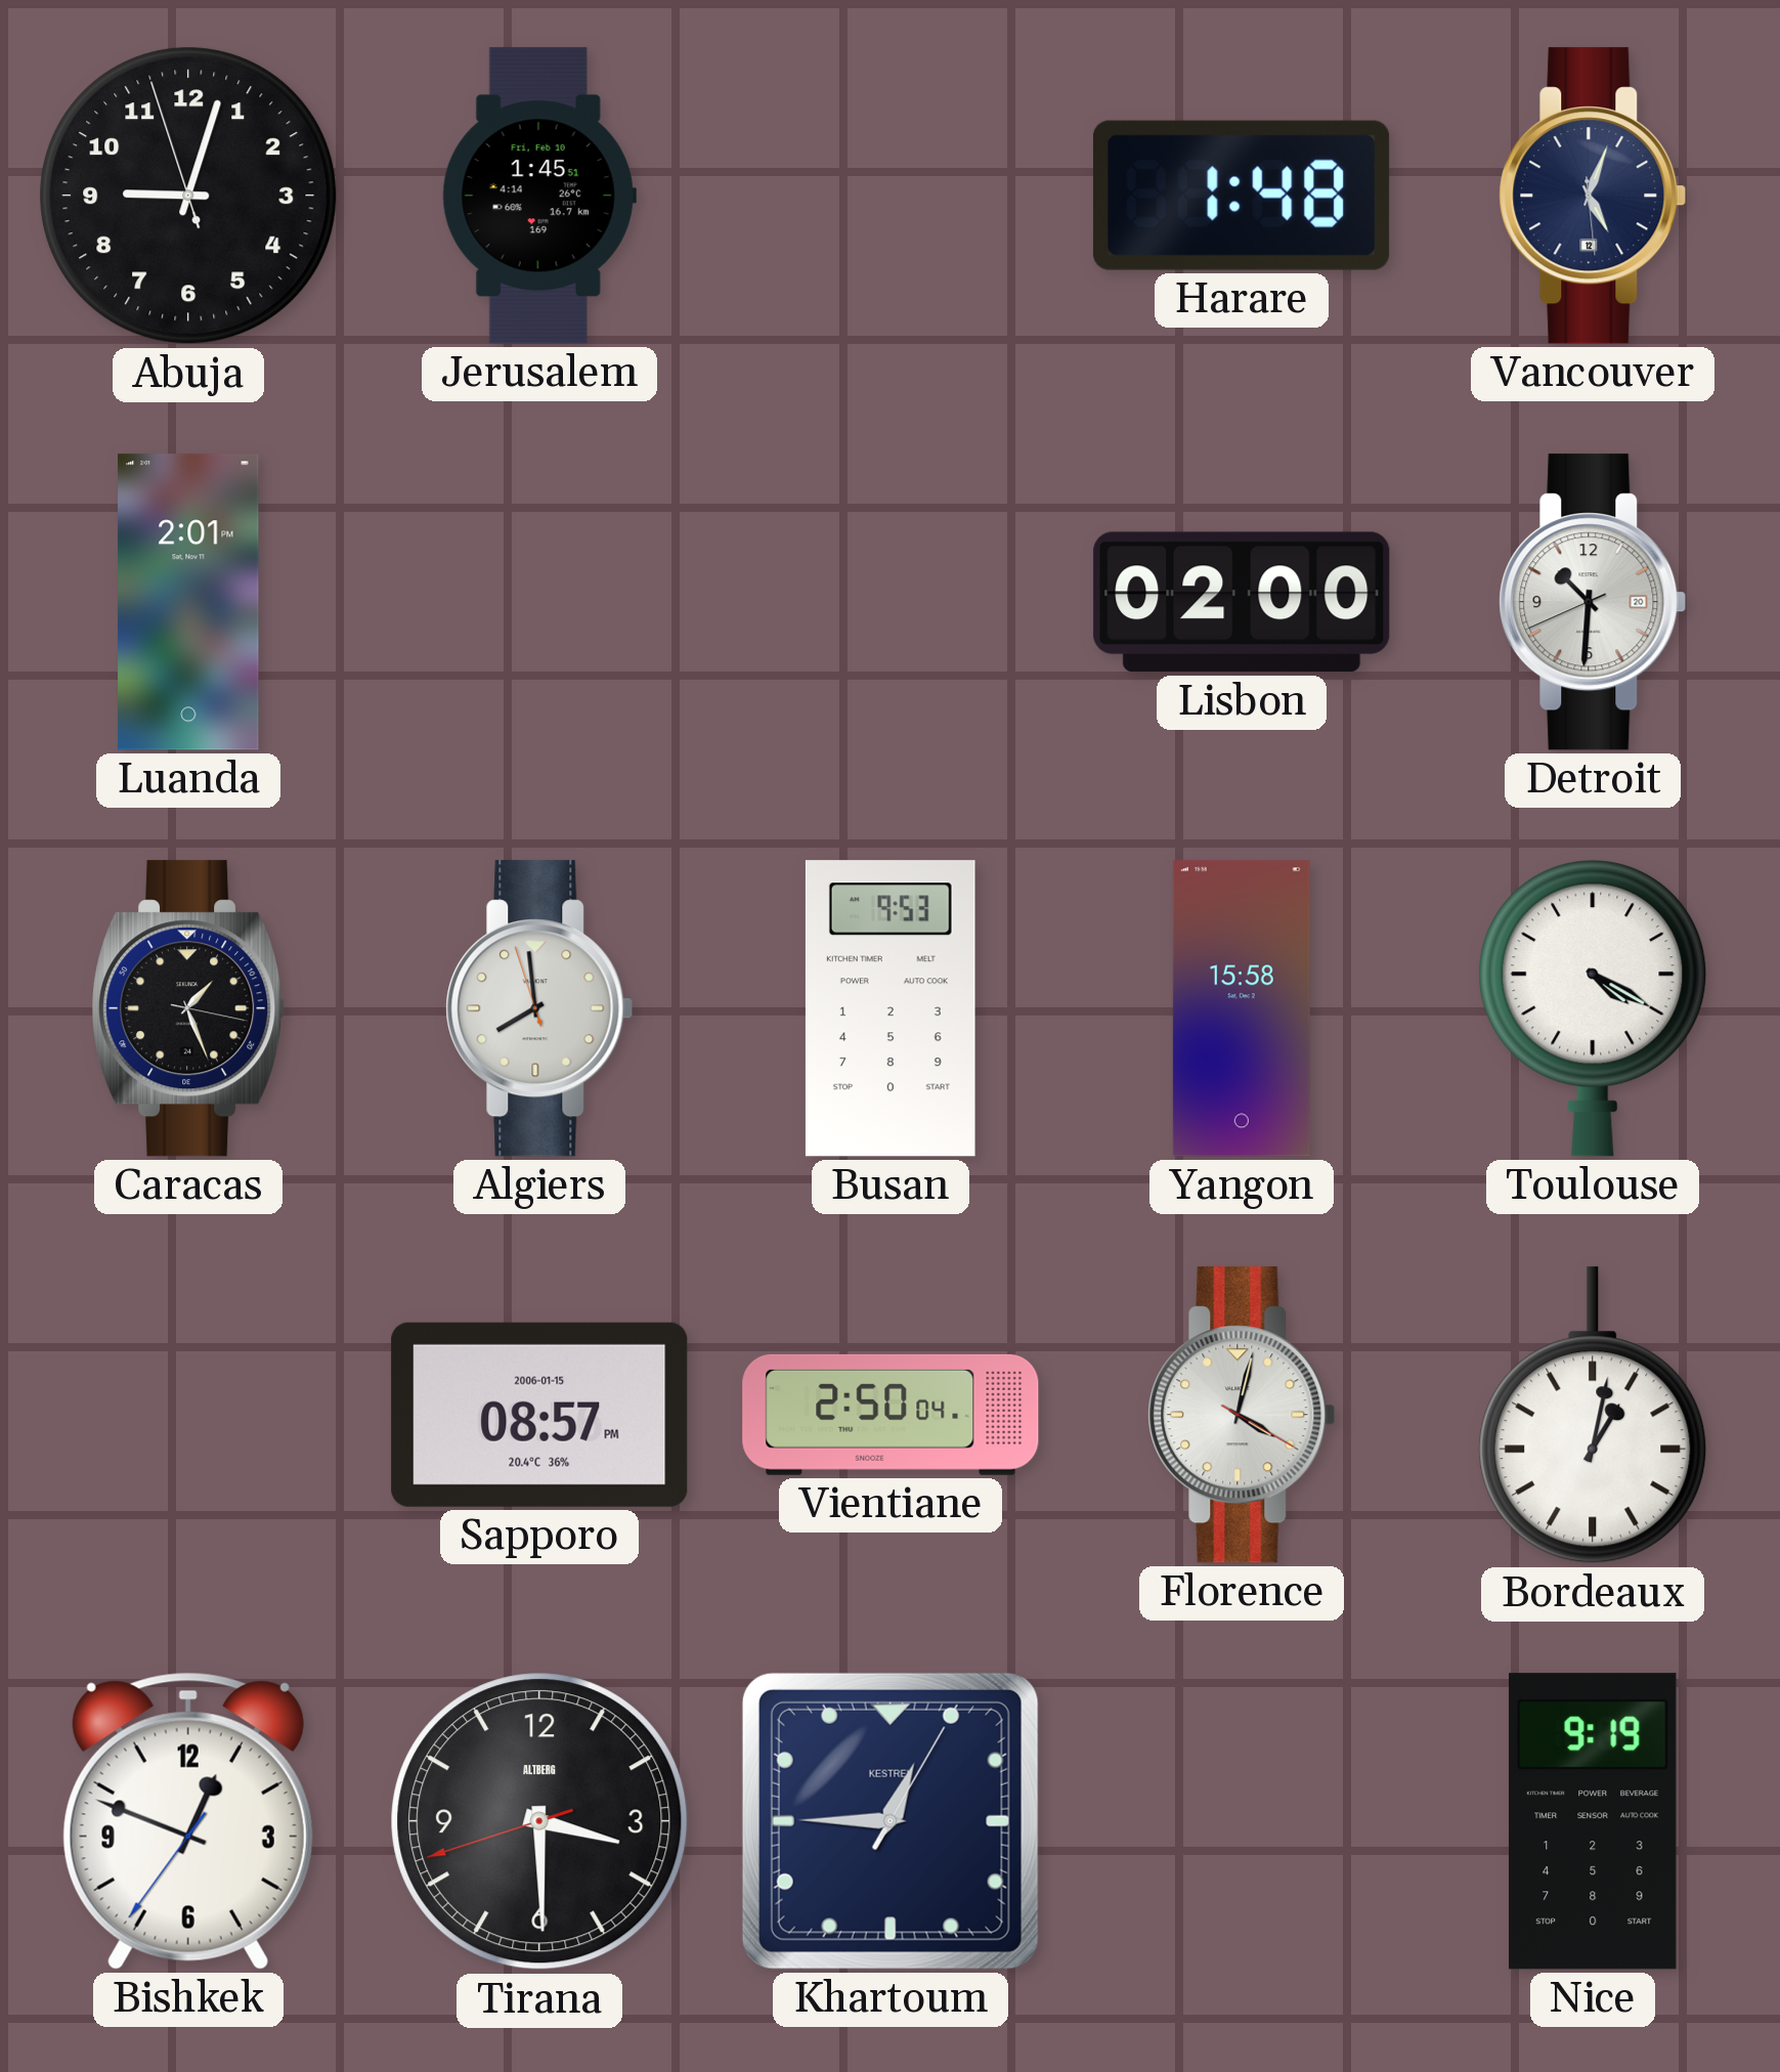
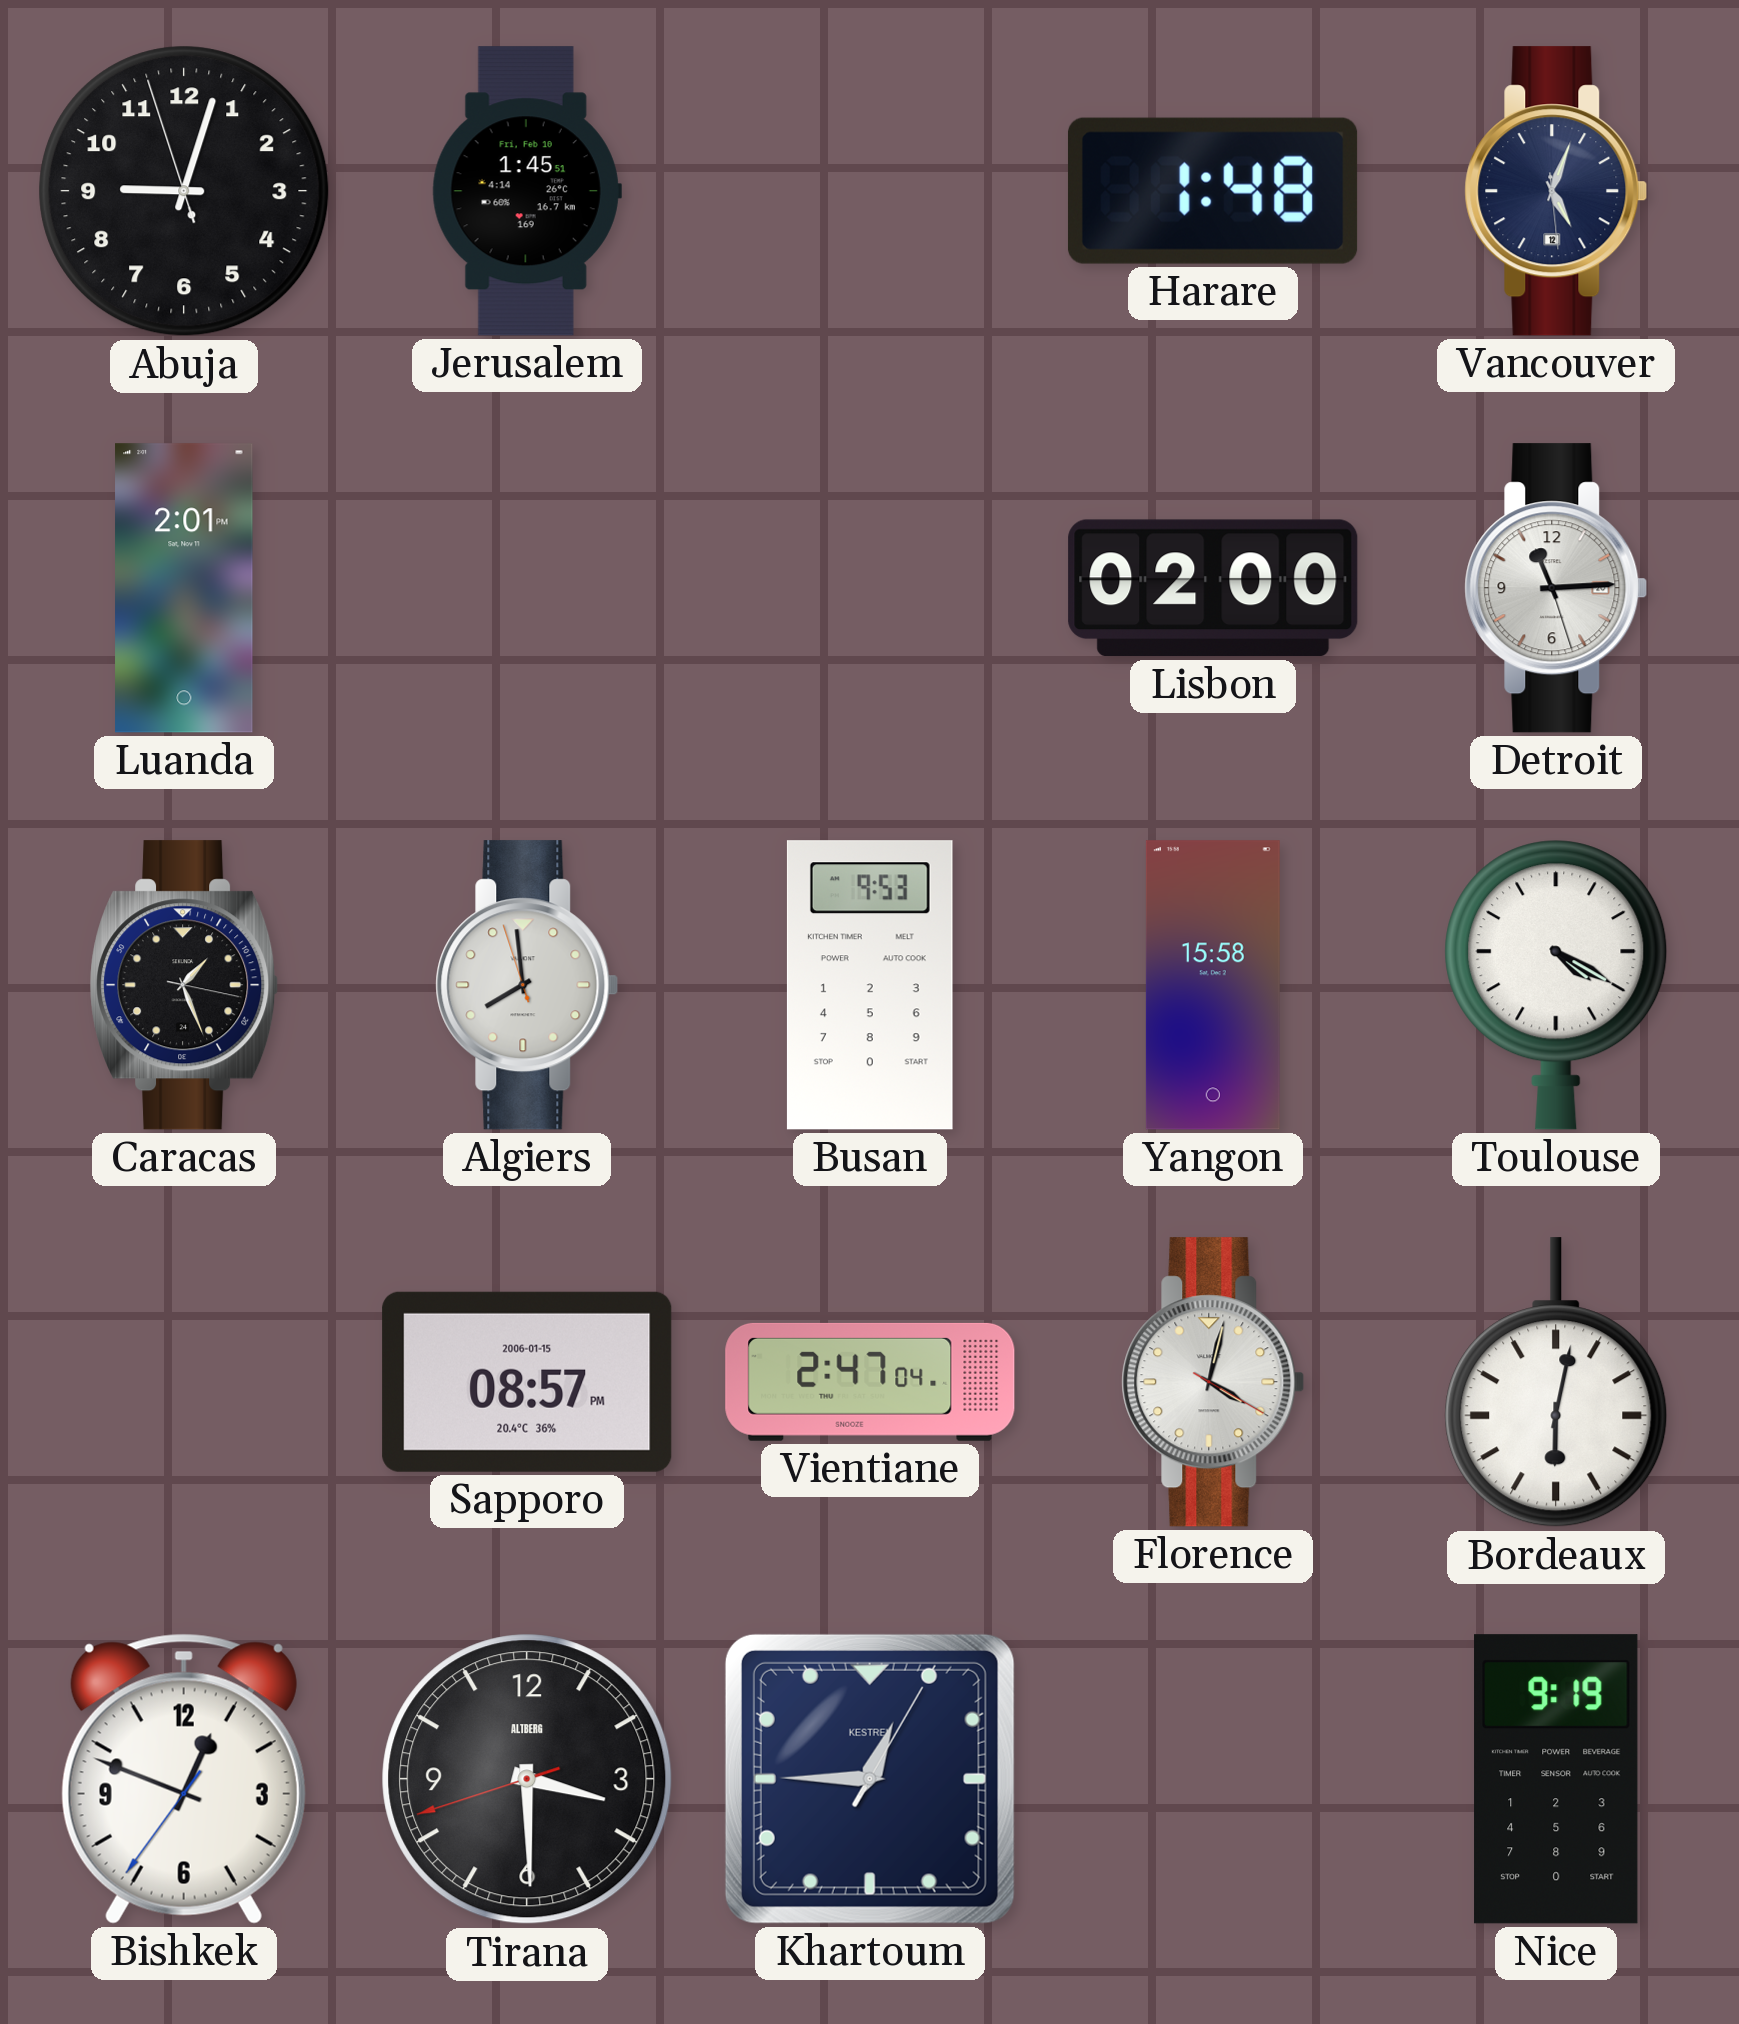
Detroit: 10:30 -> 11:14 (1556, 588)
Vientiane: 2:50 -> 2:47 (870, 1382)
Bordeaux: 1:02 -> 6:02 (1556, 1383)
